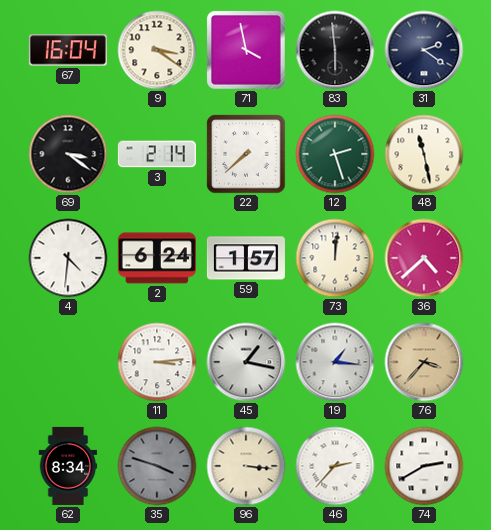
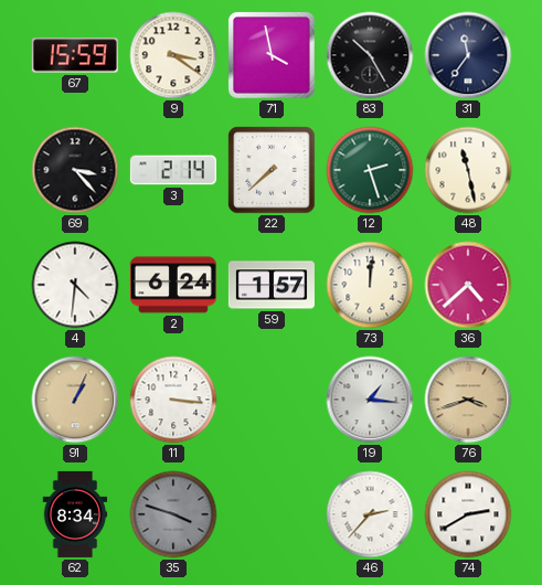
67: 16:04 -> 15:59 (75, 55)
83: 5:59 -> 10:25 (370, 55)
31: 2:21 -> 11:36 (468, 55)
69: 3:21 -> 3:23 (75, 170)
91: none -> 1:04 (75, 400)
11: 3:14 -> 3:16 (173, 400)
45: 1:17 -> none (246, 362)
76: 3:37 -> 3:42 (468, 400)
96: 3:16 -> none (246, 466)
